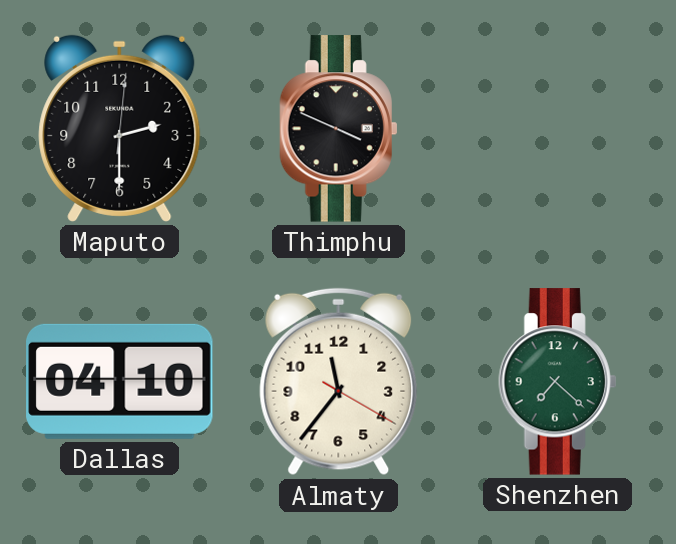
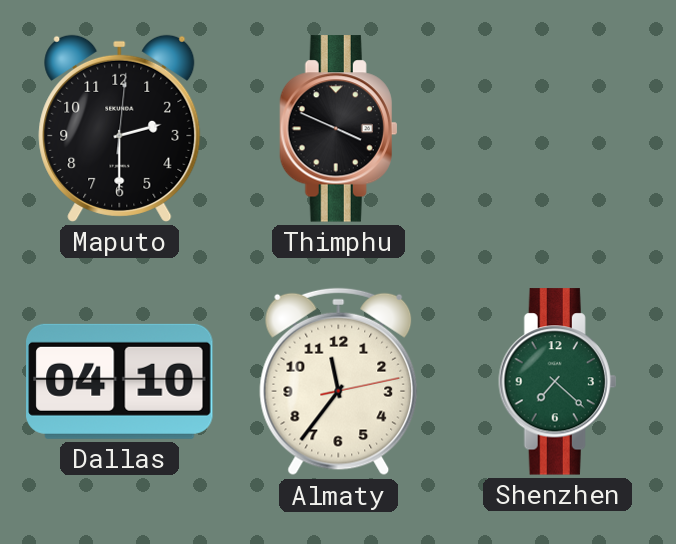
Almaty: 11:36:20 -> 11:36:13 (339, 382)
